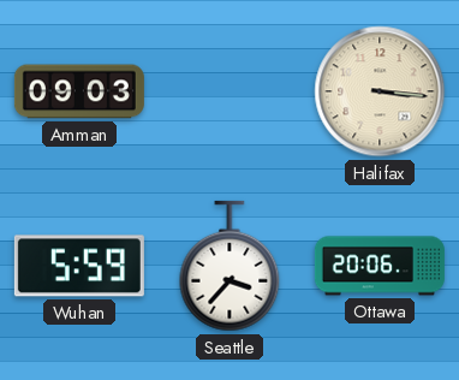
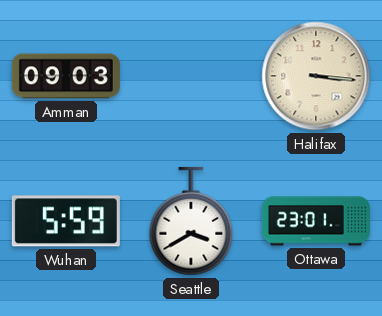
Seattle: 3:37 -> 3:40 (191, 221)
Ottawa: 20:06 -> 23:01 (316, 221)
